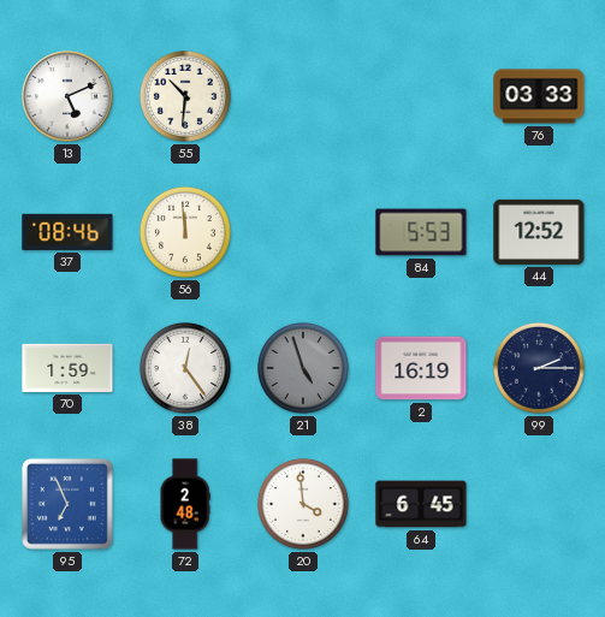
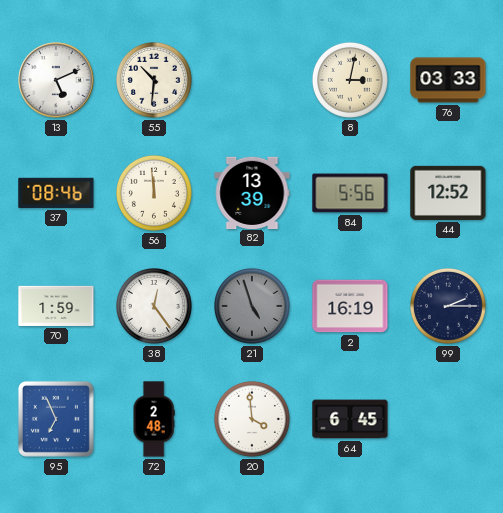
8: none -> 3:02 (350, 80)
82: none -> 13:39 (252, 192)
84: 5:53 -> 5:56 (350, 193)
